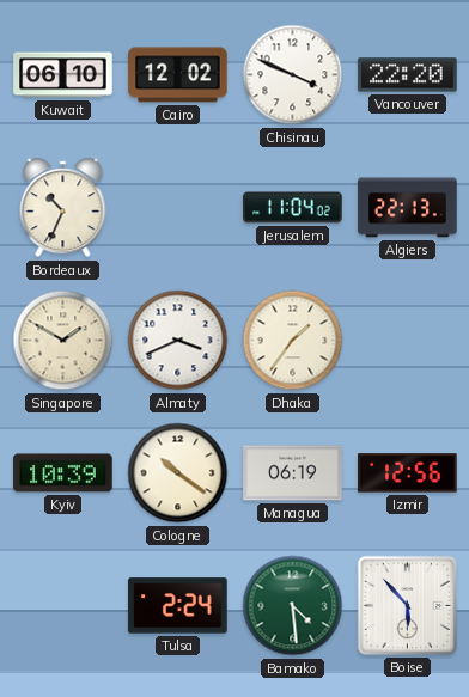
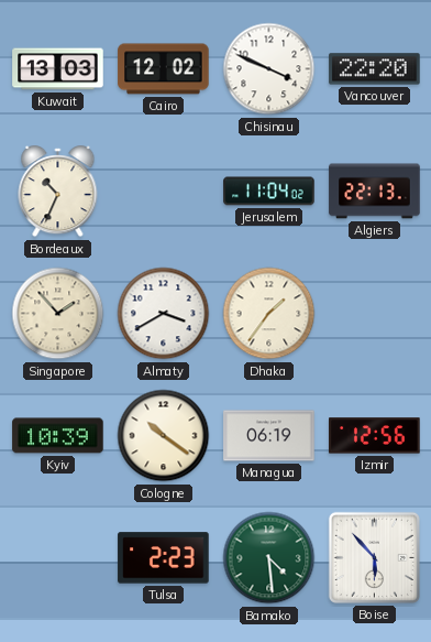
Kuwait: 06:10 -> 13:03 (58, 69)
Singapore: 1:50 -> 1:53 (58, 314)
Almaty: 3:41 -> 3:40 (164, 314)
Tulsa: 2:24 -> 2:23 (164, 558)
